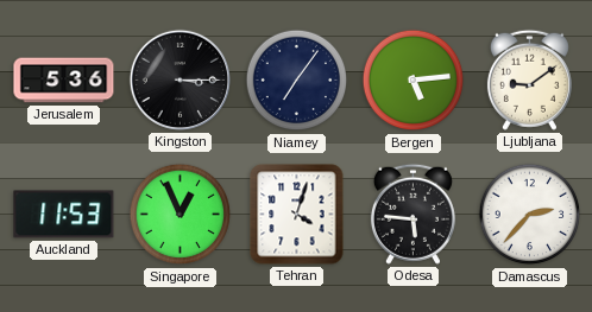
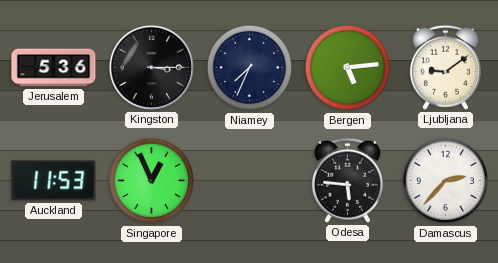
Niamey: 7:06 -> 7:34 (250, 68)
Tehran: 4:03 -> none (297, 215)
